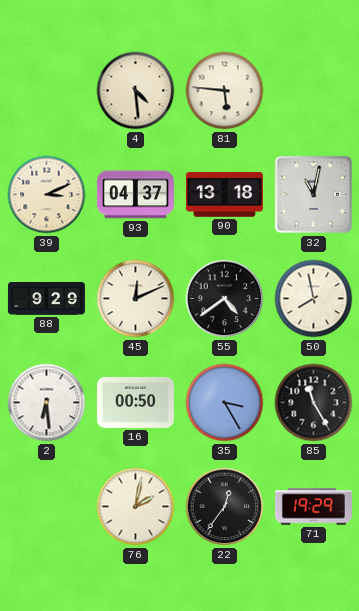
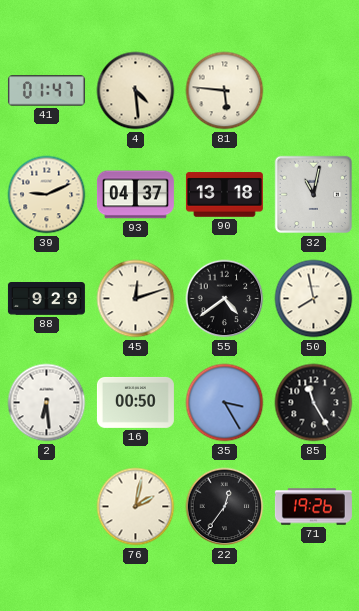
41: none -> 01:47 (46, 91)
39: 3:11 -> 9:11 (47, 195)
45: 12:11 -> 12:12 (136, 299)
71: 19:29 -> 19:26 (313, 507)
